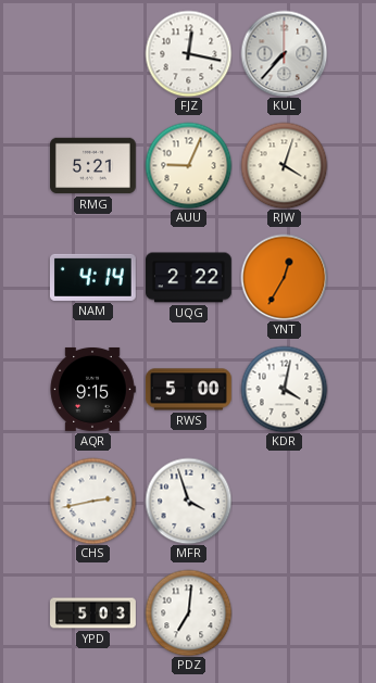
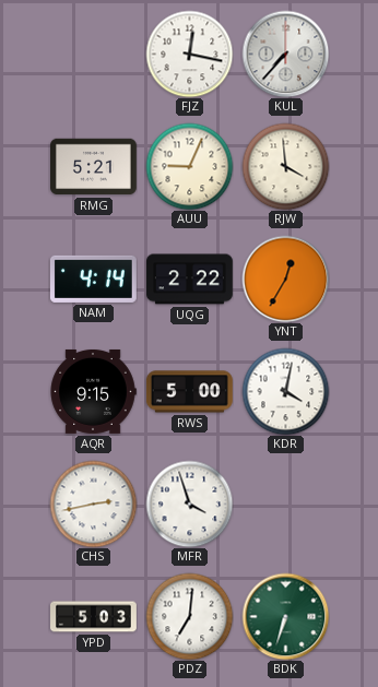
RJW: 4:03 -> 3:59 (285, 166)
BDK: none -> 6:33 (285, 616)
